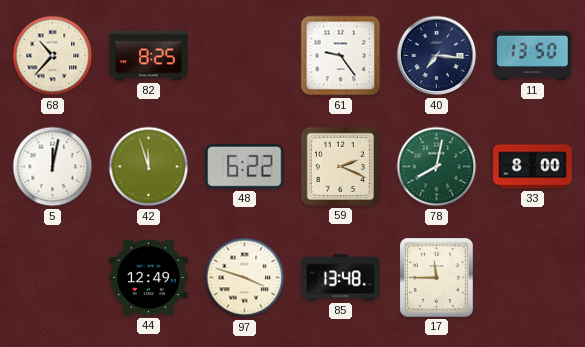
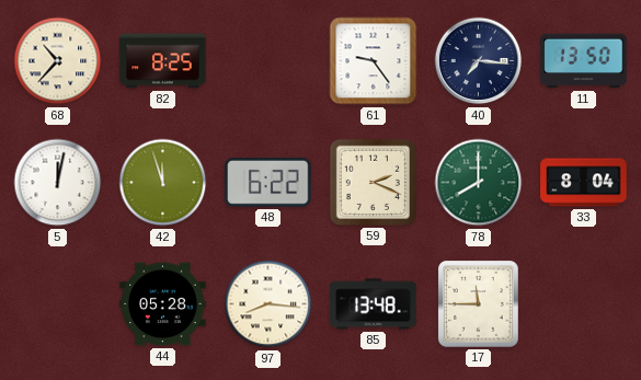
78: 8:02 -> 8:00 (479, 183)
33: 8:00 -> 8:04 (584, 183)
44: 12:49 -> 05:28 (163, 304)
97: 3:48 -> 8:16 (268, 304)
